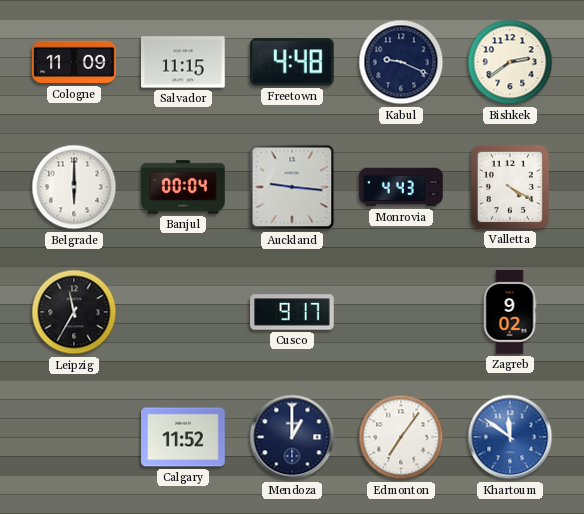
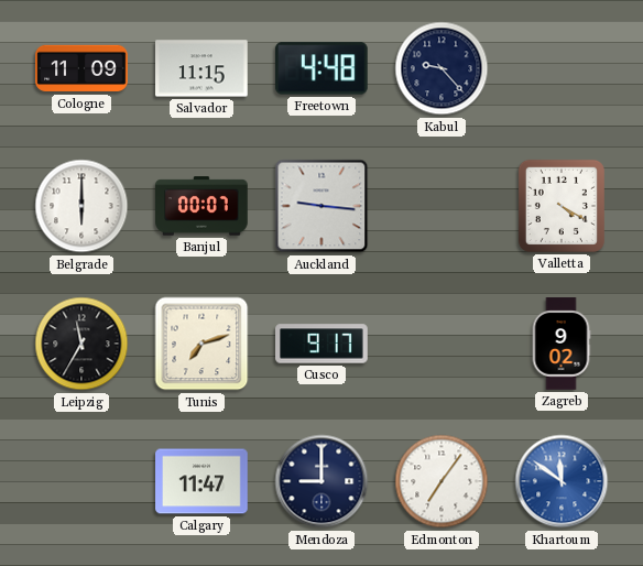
Kabul: 9:19 -> 9:23 (442, 68)
Bishkek: 2:39 -> none (510, 62)
Banjul: 00:04 -> 00:07 (201, 206)
Monrovia: 4:43 -> none (401, 187)
Tunis: none -> 7:12 (201, 344)
Calgary: 11:52 -> 11:47 (201, 481)
Mendoza: 1:00 -> 9:00 (321, 481)
